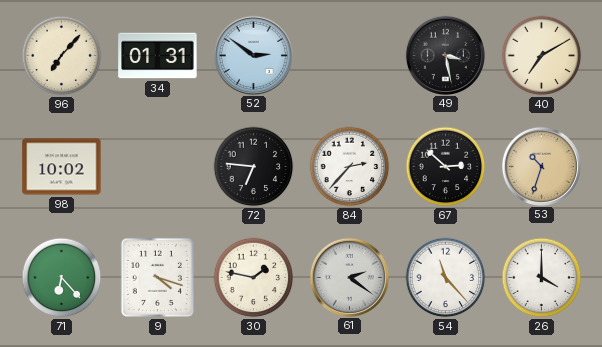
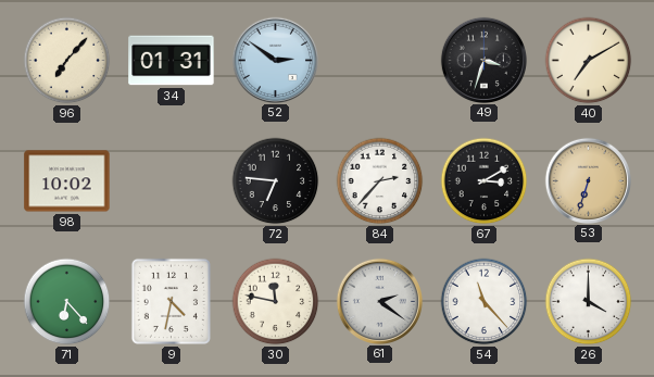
49: 3:28 -> 3:33 (483, 60)
67: 2:52 -> 3:10 (485, 181)
53: 10:33 -> 6:33 (588, 180)
9: 4:18 -> 4:32 (171, 301)
30: 1:47 -> 11:47 (276, 302)
